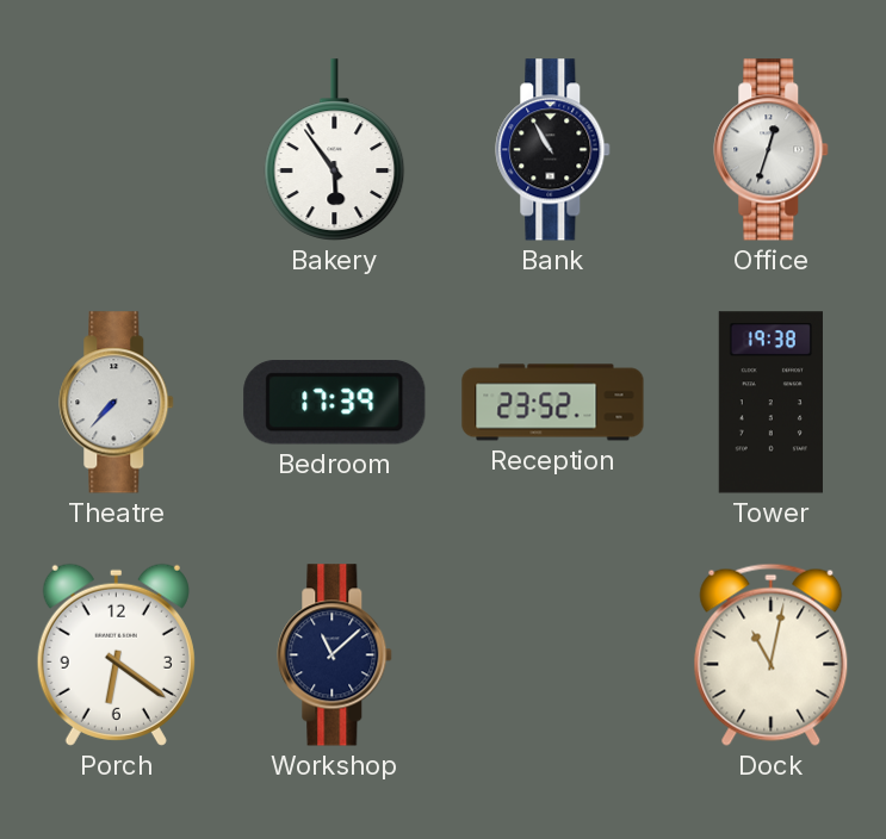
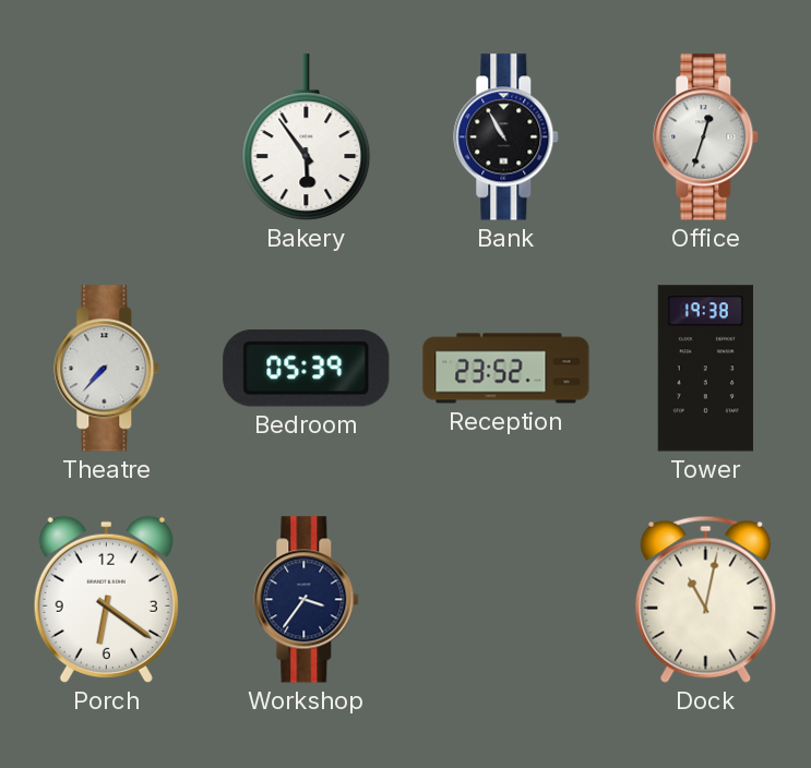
Bedroom: 17:39 -> 05:39 (307, 369)
Workshop: 11:08 -> 3:36 (307, 600)
